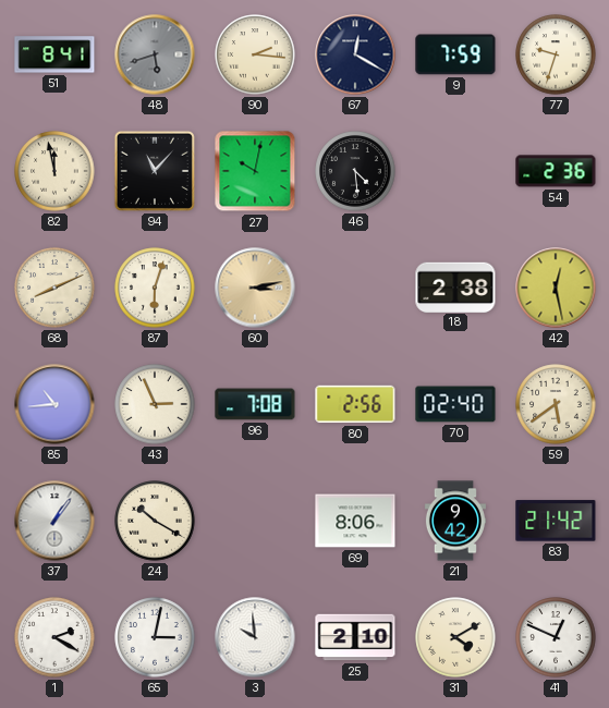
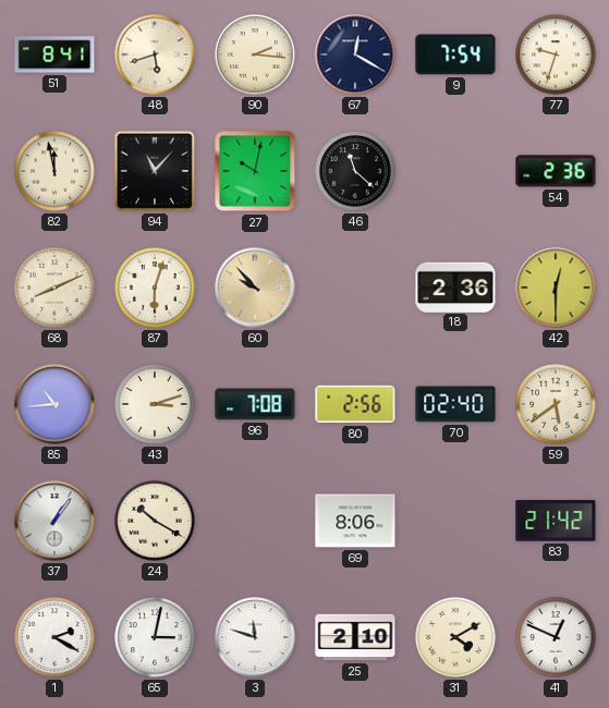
48 dial: grey -> cream (155, 54)
9: 7:59 -> 7:54 (455, 54)
46: 4:29 -> 11:22 (355, 171)
60: 3:13 -> 9:53 (255, 288)
18: 2:38 -> 2:36 (455, 286)
42: 12:28 -> 12:30 (556, 288)
43: 2:56 -> 3:12 (155, 404)
21: 9:42 -> none (455, 521)
3: 9:59 -> 11:48 (255, 637)
